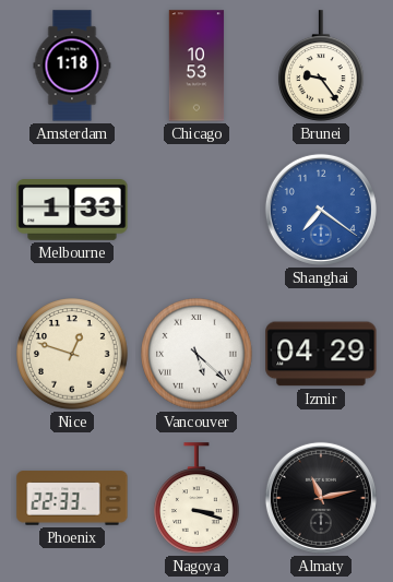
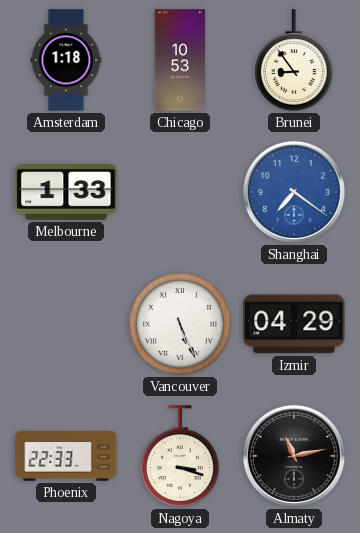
Brunei: 9:24 -> 8:54 (295, 60)
Nice: 12:48 -> none (72, 354)
Vancouver: 5:22 -> 5:26 (180, 324)
